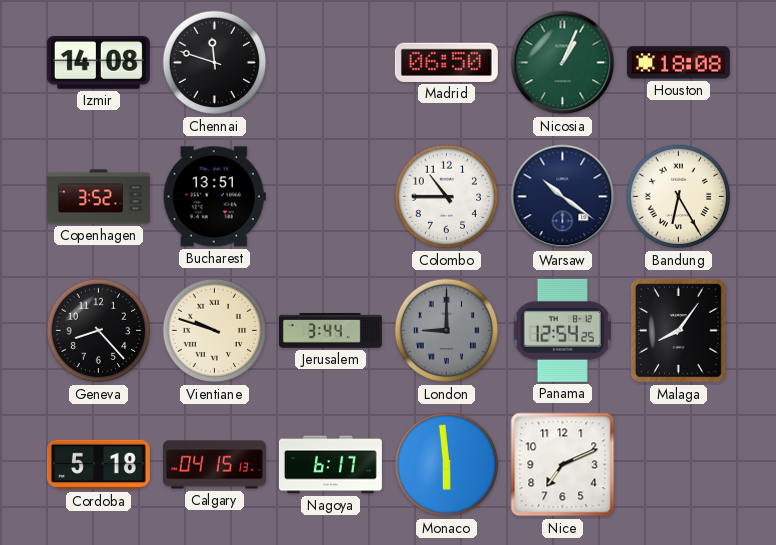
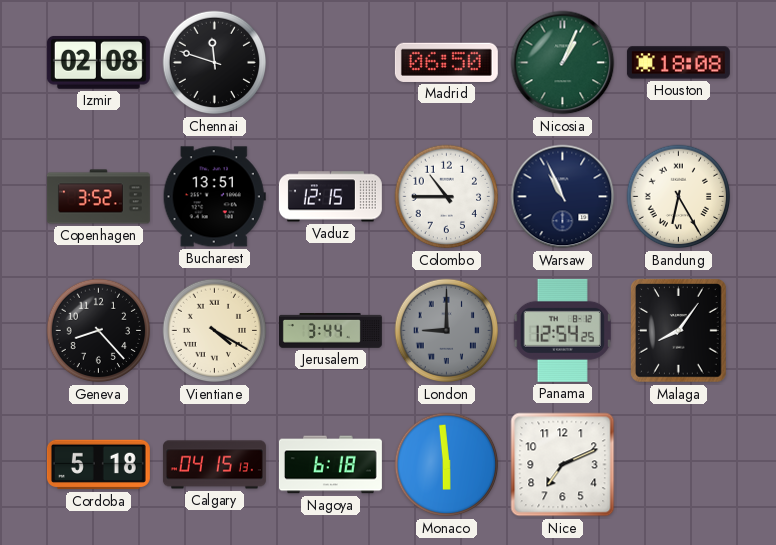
Izmir: 14:08 -> 02:08 (98, 62)
Vaduz: none -> 12:15 (330, 197)
Warsaw: 10:21 -> 10:56 (563, 197)
Vientiane: 9:48 -> 4:20 (215, 331)
Nagoya: 6:17 -> 6:18 (330, 465)
